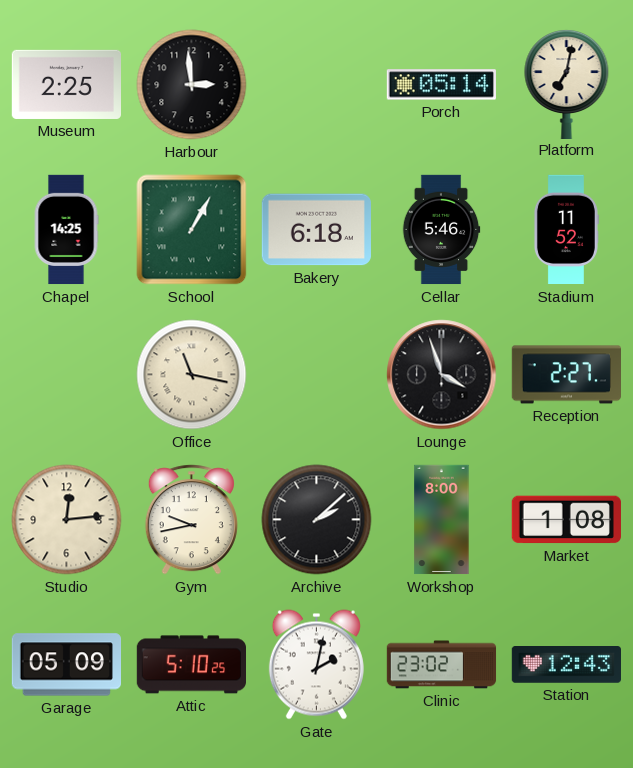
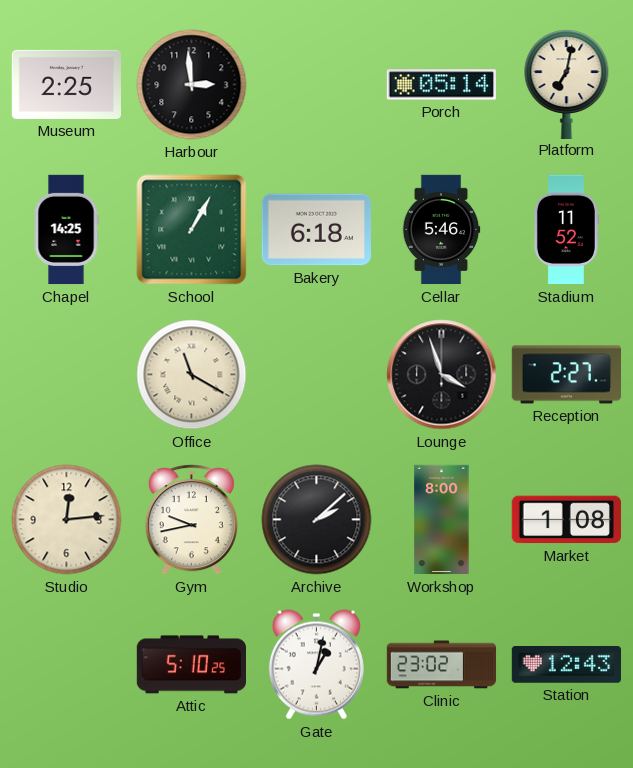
Office: 11:17 -> 11:20 (192, 375)
Garage: 05:09 -> none (66, 665)
Gate: 2:02 -> 1:02 (316, 665)
